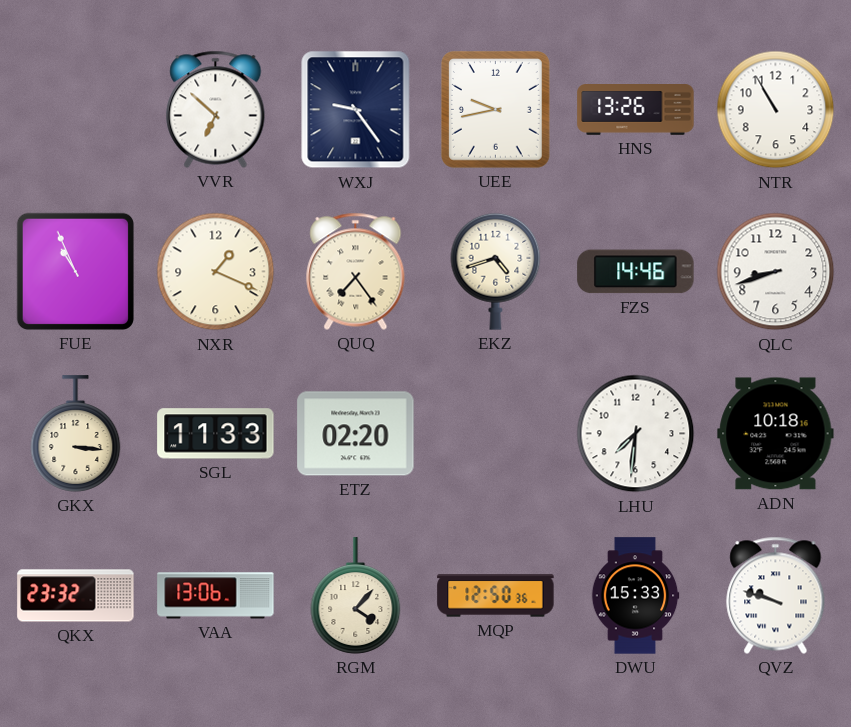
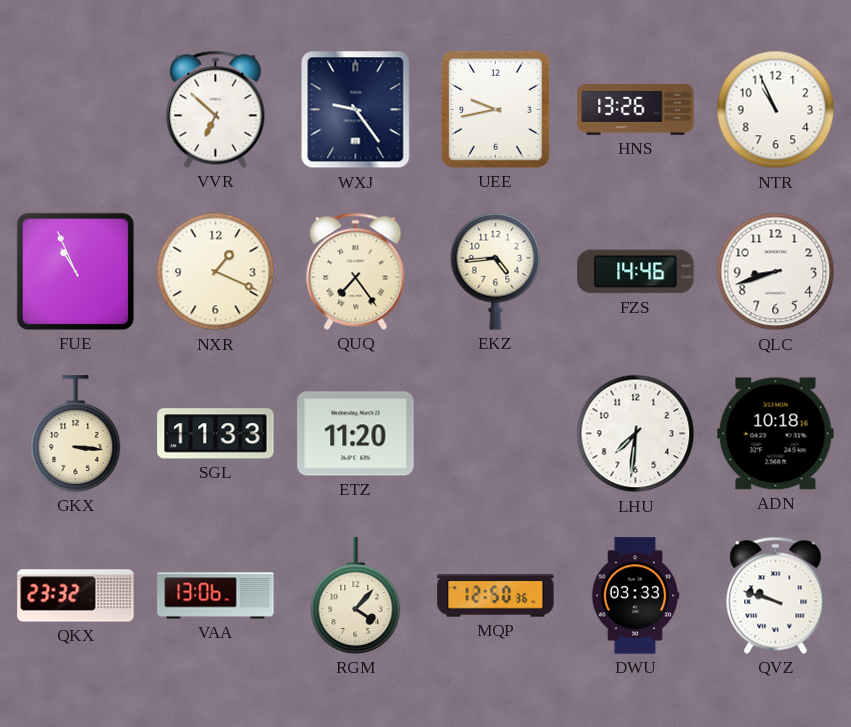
NTR: 10:55 -> 10:56 (776, 110)
EKZ: 4:42 -> 4:44 (496, 271)
ETZ: 02:20 -> 11:20 (356, 434)
DWU: 15:33 -> 03:33 (635, 596)
